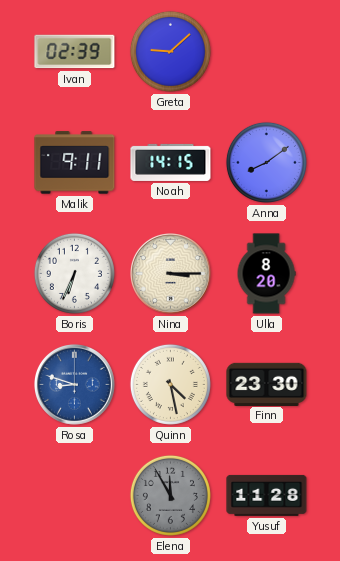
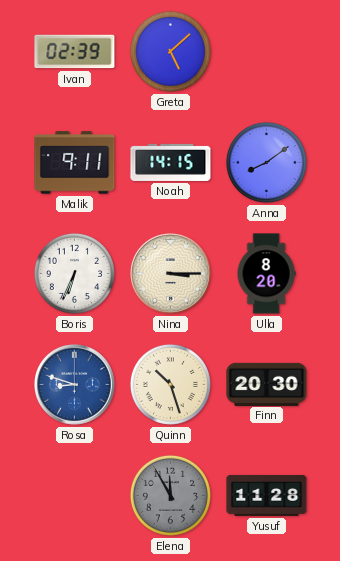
Greta: 9:08 -> 5:08 (170, 51)
Quinn: 4:28 -> 10:27 (170, 384)
Finn: 23:30 -> 20:30 (267, 384)
